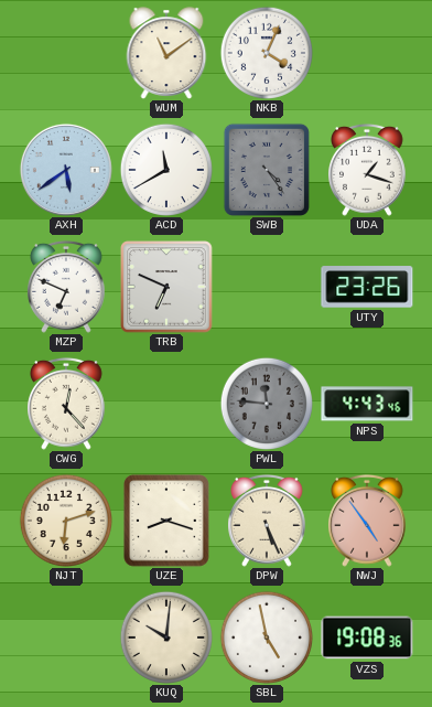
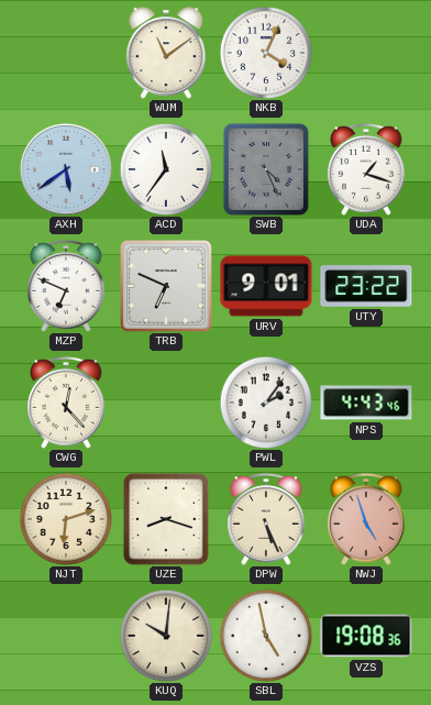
ACD: 11:40 -> 11:36 (165, 168)
SWB: 4:24 -> 4:26 (266, 169)
URV: none -> 9:01 (266, 286)
UTY: 23:26 -> 23:22 (366, 286)
PWL: 11:46 -> 2:06 (265, 401)
PWL dial: grey -> white (265, 401)
NWJ: 4:54 -> 4:57 (367, 519)
